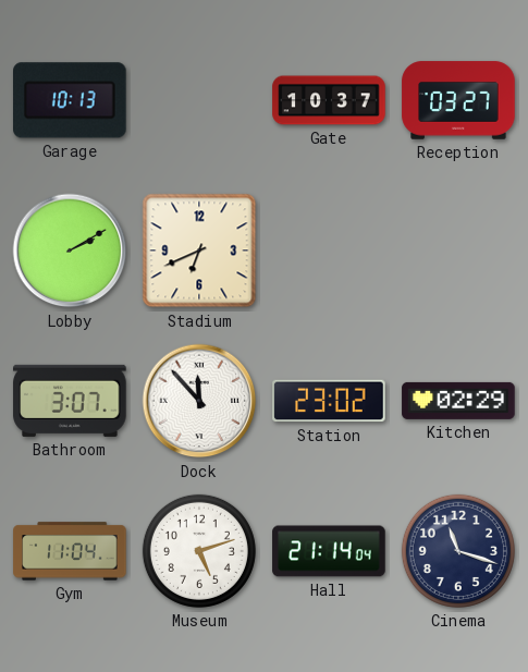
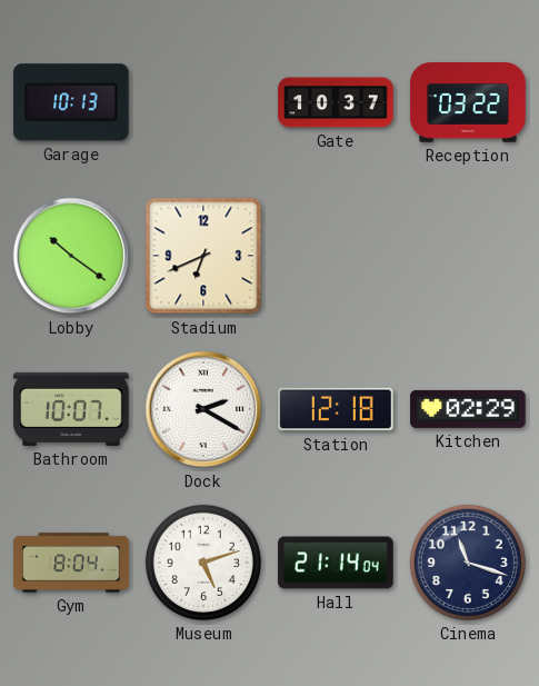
Reception: 03:27 -> 03:22 (468, 102)
Lobby: 2:10 -> 10:21 (71, 256)
Bathroom: 3:07 -> 10:07 (71, 409)
Dock: 11:53 -> 2:20 (203, 409)
Station: 23:02 -> 12:18 (336, 409)
Gym: 11:04 -> 8:04 (71, 563)
